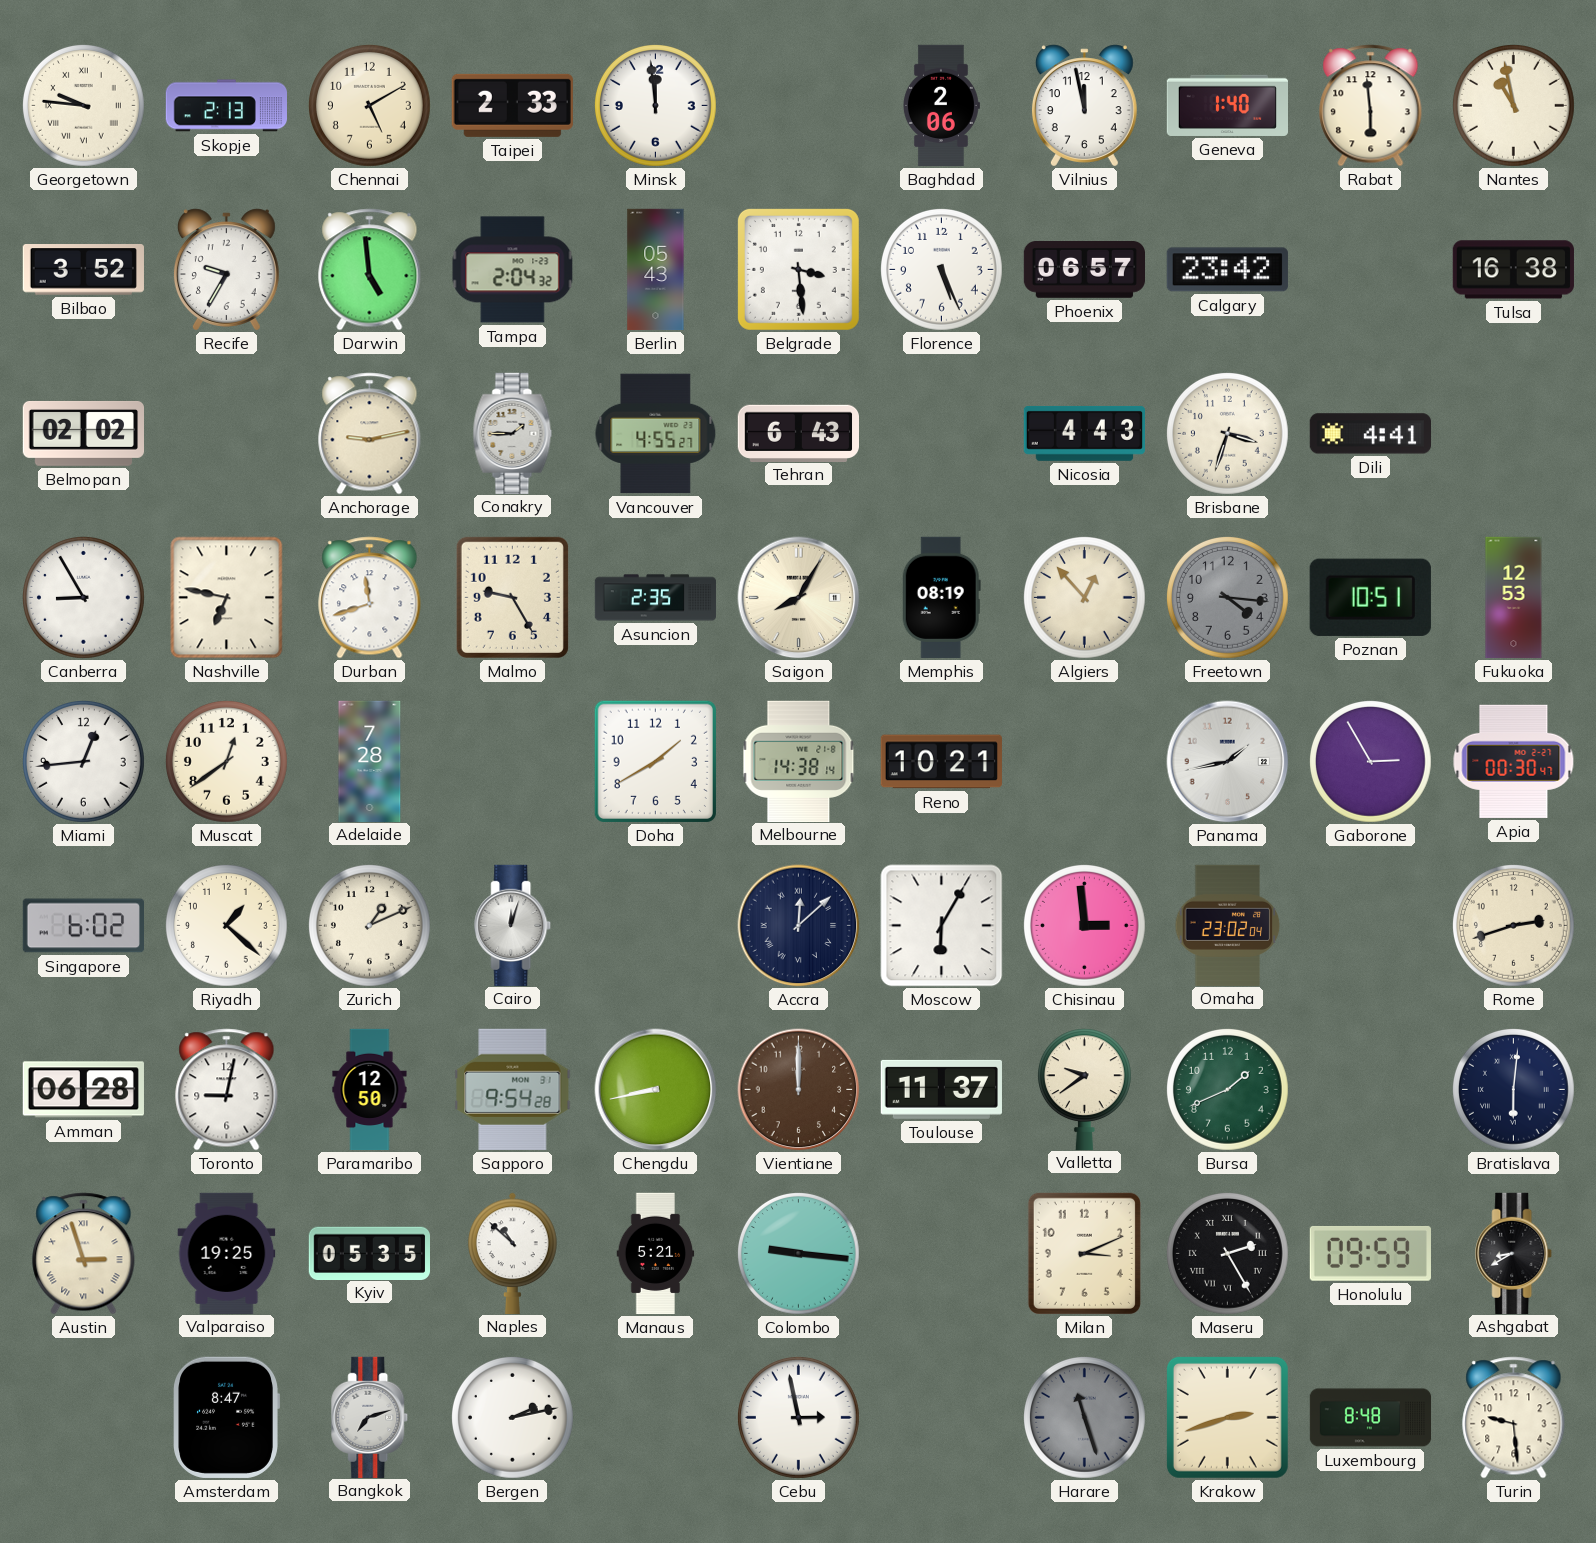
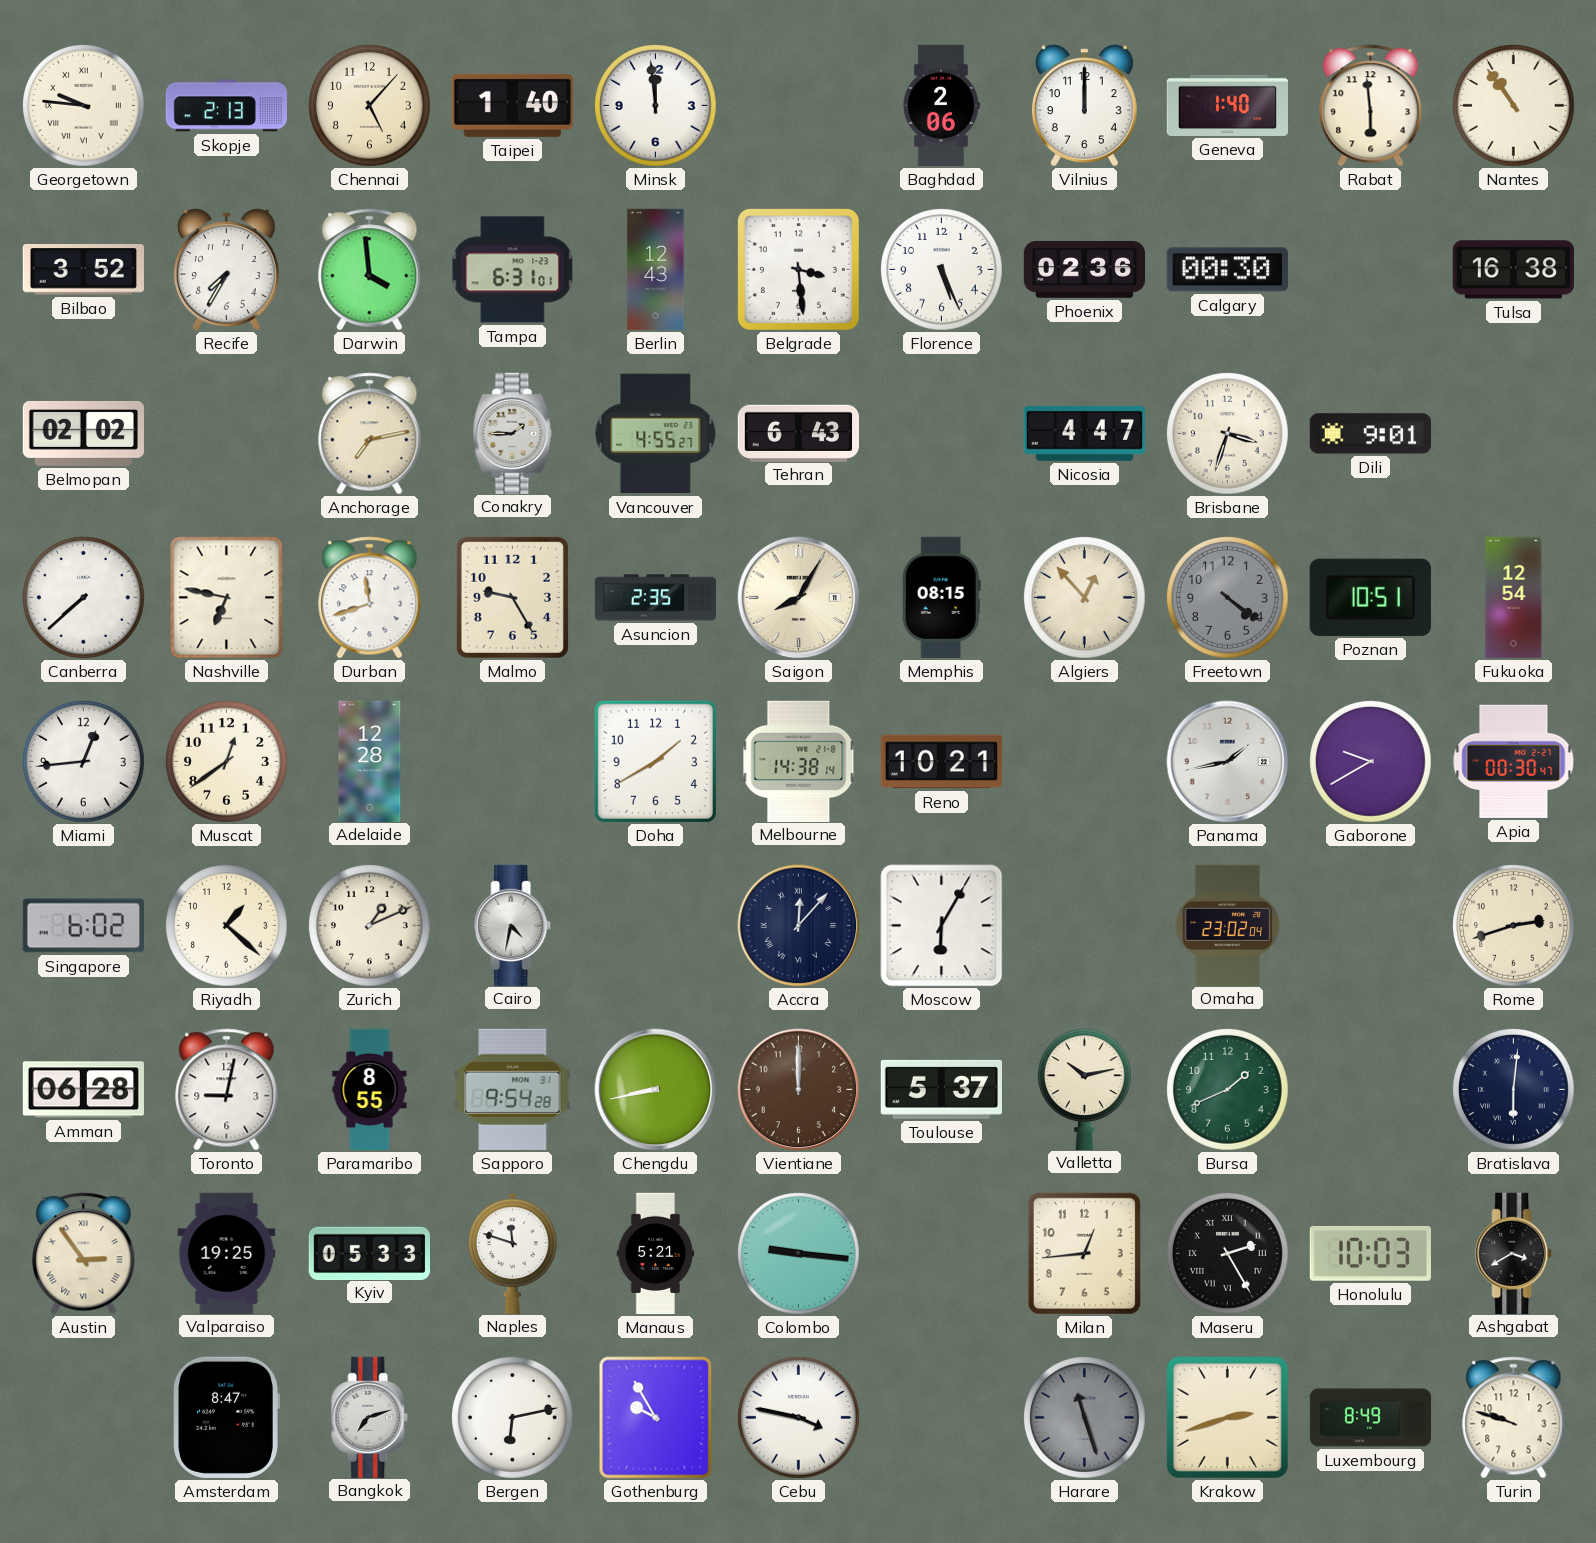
Chennai: 5:10 -> 5:07 (370, 106)
Taipei: 2:33 -> 1:40 (512, 105)
Vilnius: 11:58 -> 12:00 (1084, 106)
Nantes: 10:58 -> 10:54 (1514, 106)
Recife: 9:35 -> 7:35 (226, 270)
Darwin: 4:59 -> 3:59 (370, 270)
Tampa: 2:04 -> 6:31 (513, 270)
Berlin: 05:43 -> 12:43 (656, 270)
Phoenix: 06:57 -> 02:36 (1084, 270)
Calgary: 23:42 -> 00:30 (1227, 270)
Anchorage: 9:13 -> 7:13 (370, 434)
Nicosia: 4:43 -> 4:47 (1084, 433)
Dili: 4:41 -> 9:01 (1370, 434)
Canberra: 8:55 -> 7:38 (84, 598)
Memphis: 08:19 -> 08:15 (941, 597)
Freetown: 4:16 -> 4:21 (1228, 598)
Fukuoka: 12:53 -> 12:54 (1514, 598)
Adelaide: 7:28 -> 12:28 (370, 761)
Gaborone: 2:55 -> 9:40 (1371, 762)
Cairo: 12:03 -> 4:32 (513, 925)
Accra: 12:08 -> 12:07 (799, 926)
Chisinau: 2:59 -> none (1085, 926)
Paramaribo: 12:50 -> 8:55 (370, 1090)
Toulouse: 11:37 -> 5:37 (941, 1089)
Valletta: 9:39 -> 10:13 (1084, 1089)
Austin: 2:57 -> 2:54 (84, 1254)
Kyiv: 05:35 -> 05:33 (369, 1253)
Naples: 10:52 -> 11:48 (513, 1253)
Milan: 3:11 -> 12:44 (1084, 1253)
Honolulu: 09:59 -> 10:03 (1370, 1253)
Ashgabat: 8:40 -> 3:40 (1514, 1253)
Bergen: 2:13 -> 6:13 (513, 1418)
Gothenburg: none -> 9:55 (656, 1418)
Cebu: 2:58 -> 3:47 (799, 1418)
Luxembourg: 8:48 -> 8:49 (1371, 1418)
Turin: 9:29 -> 9:48 (1514, 1418)
